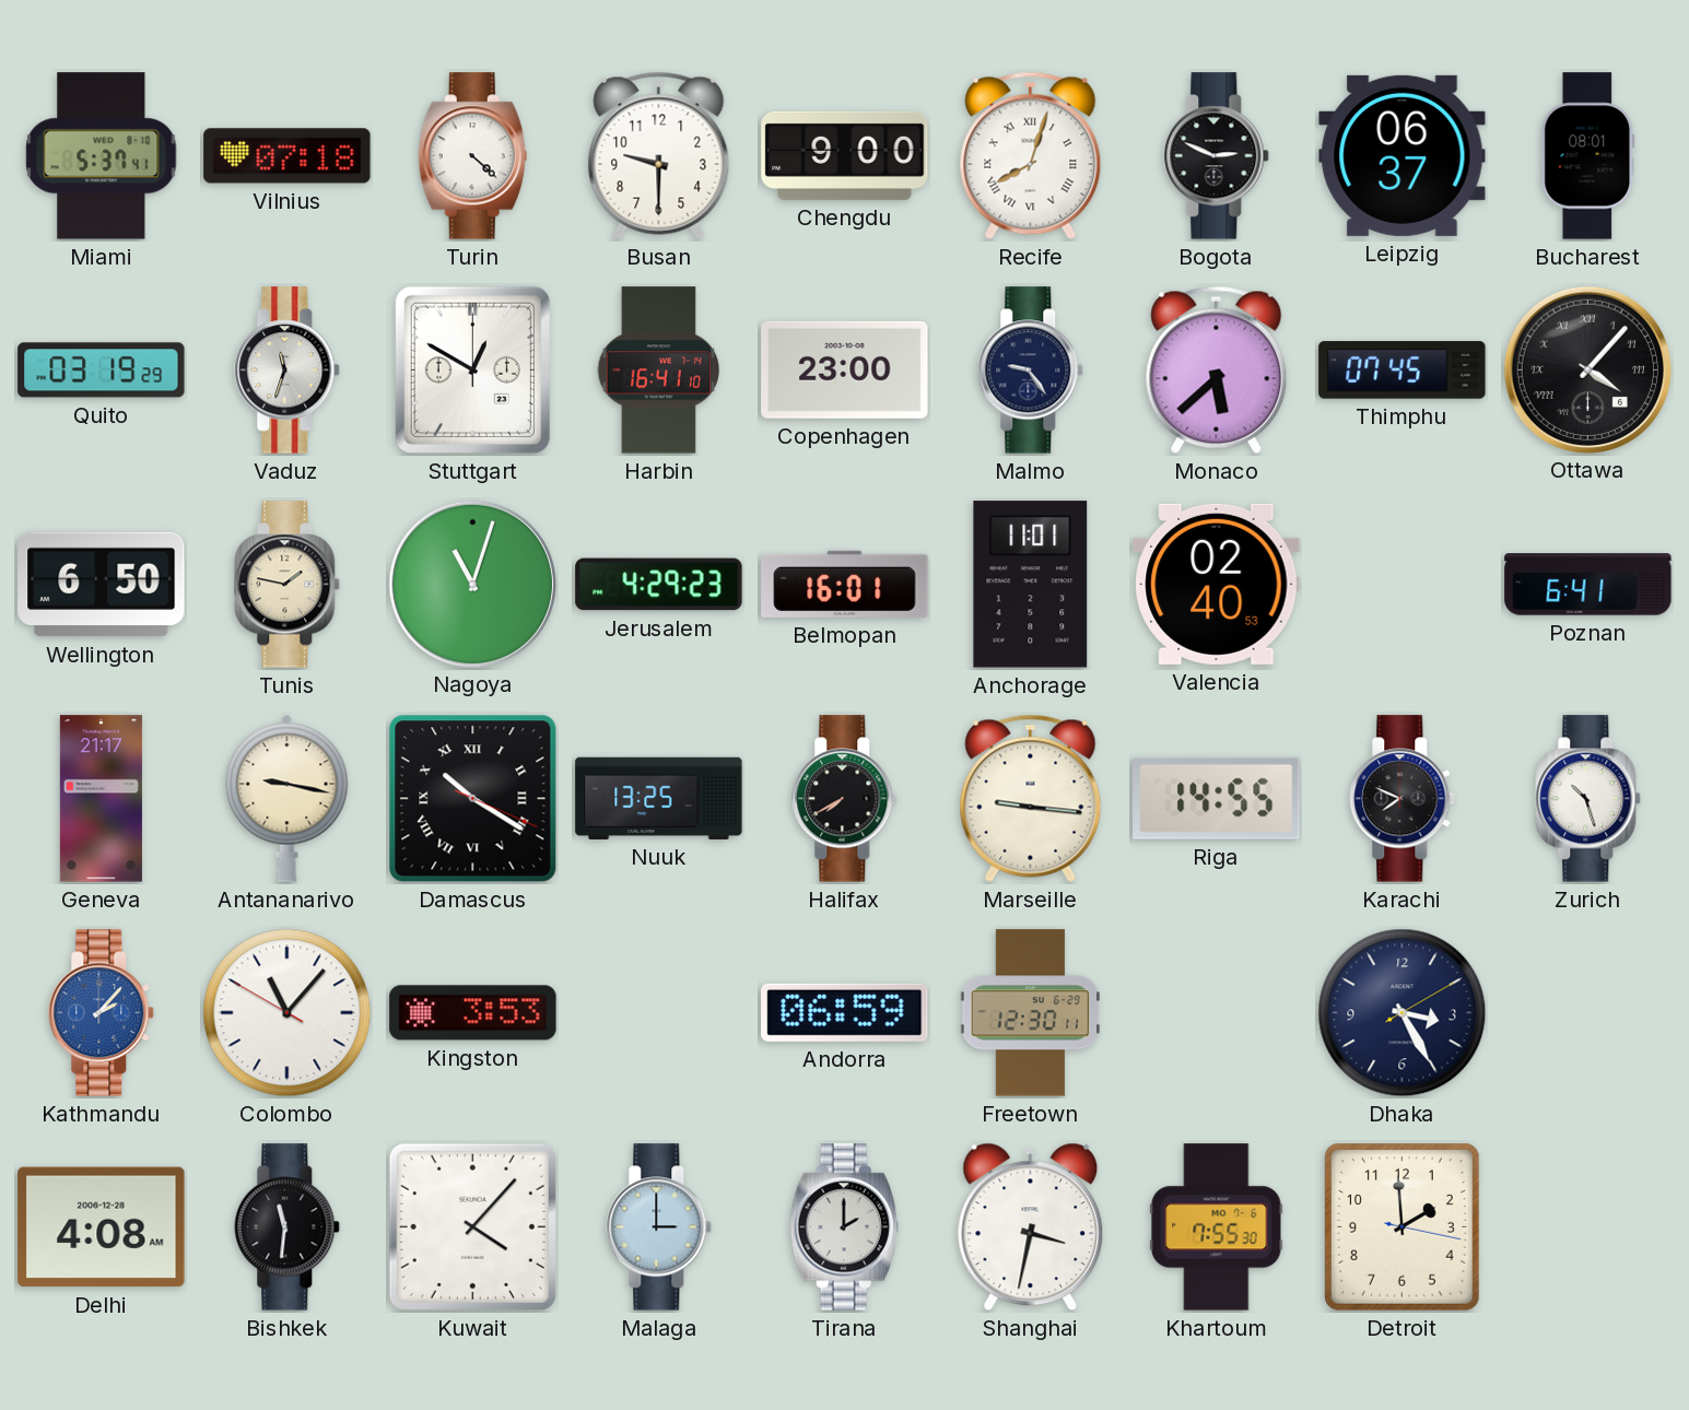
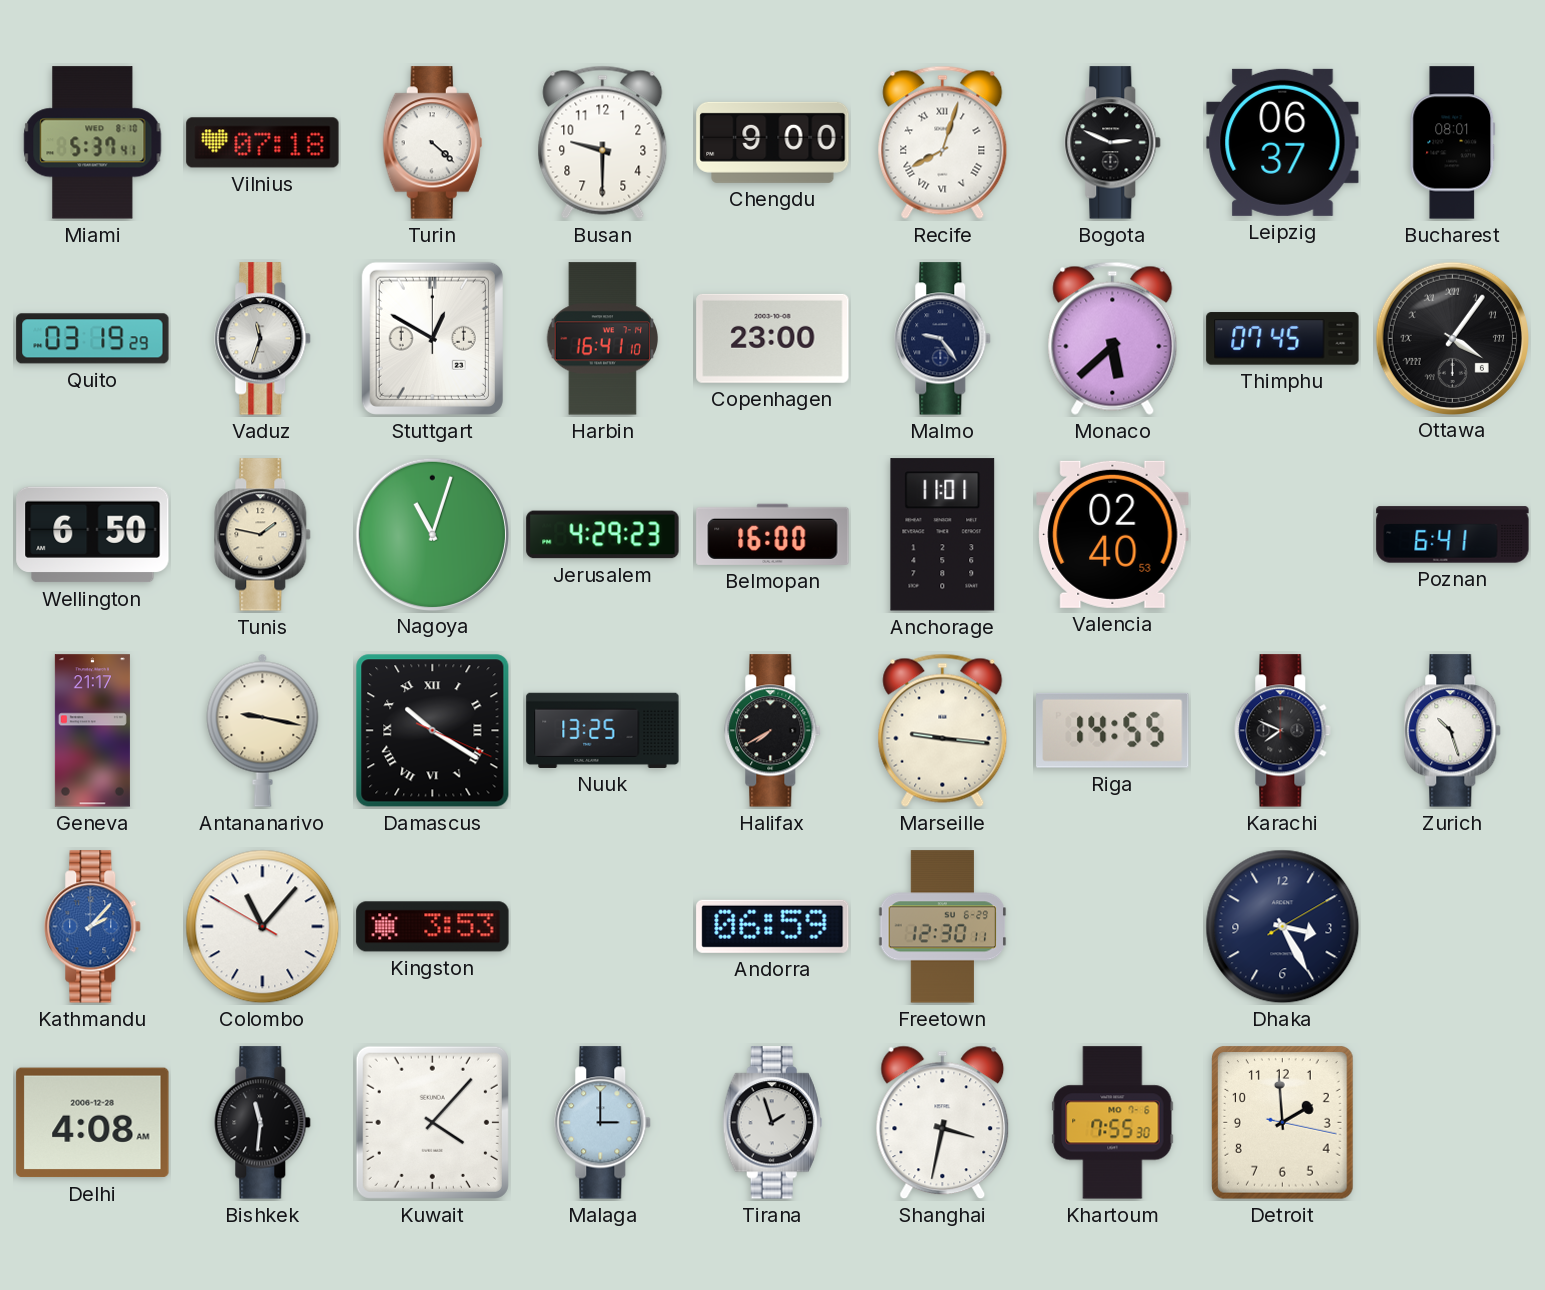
Ottawa: 4:07 -> 4:06 (1452, 338)
Belmopan: 16:01 -> 16:00 (773, 534)
Tirana: 2:00 -> 1:57 (772, 1123)
